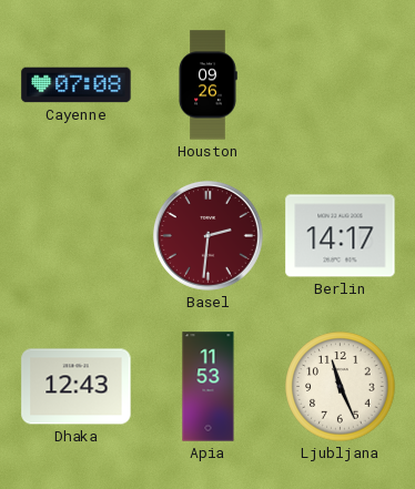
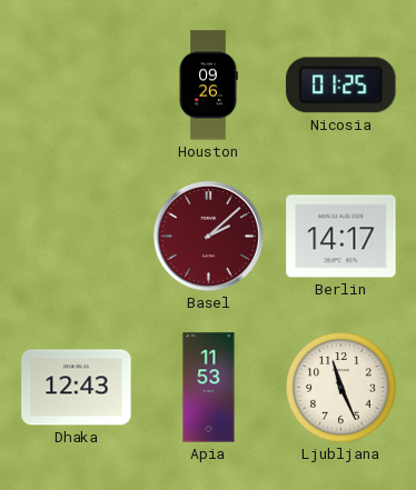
Cayenne: 07:08 -> none (77, 85)
Nicosia: none -> 01:25 (341, 86)
Basel: 2:31 -> 2:08 (208, 236)
